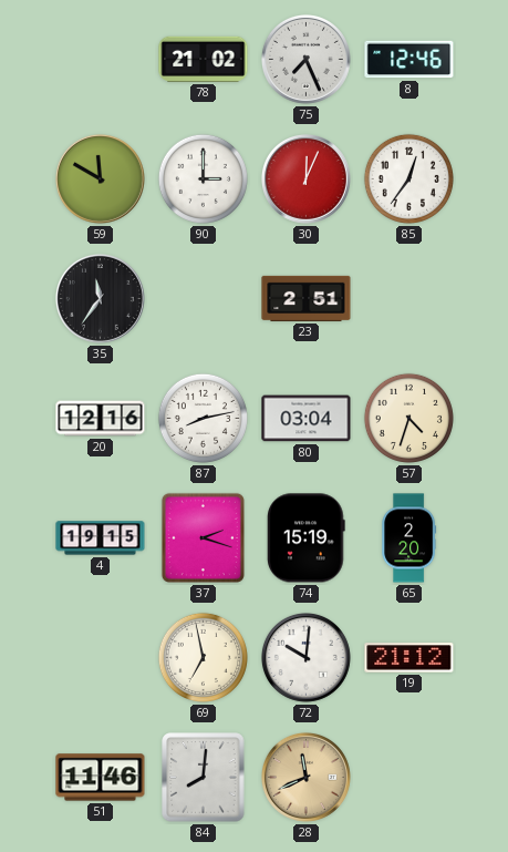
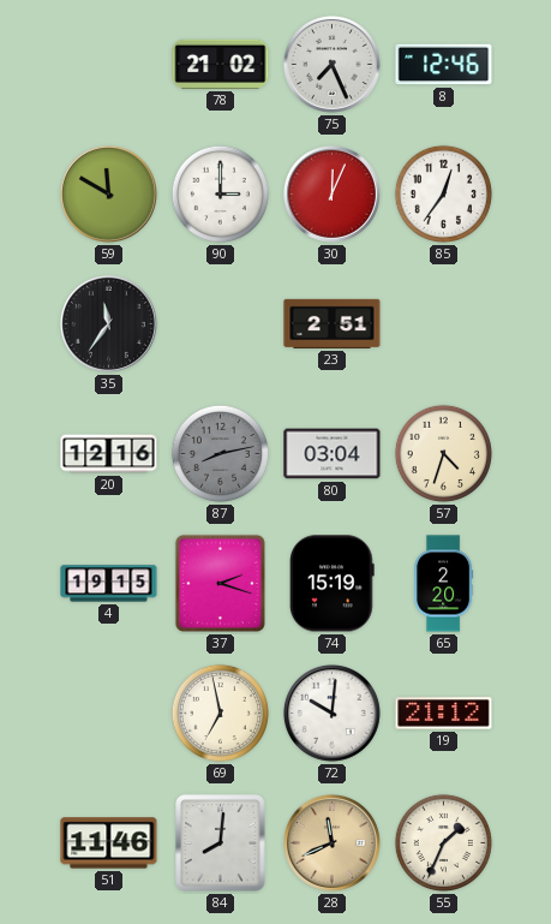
87 dial: white -> grey (220, 453)
55: none -> 1:34 (443, 842)
